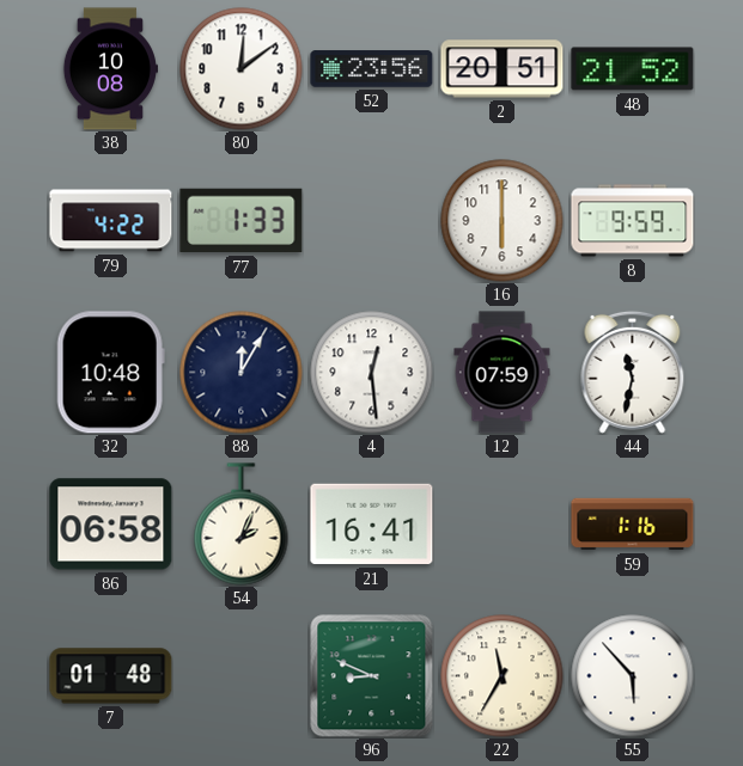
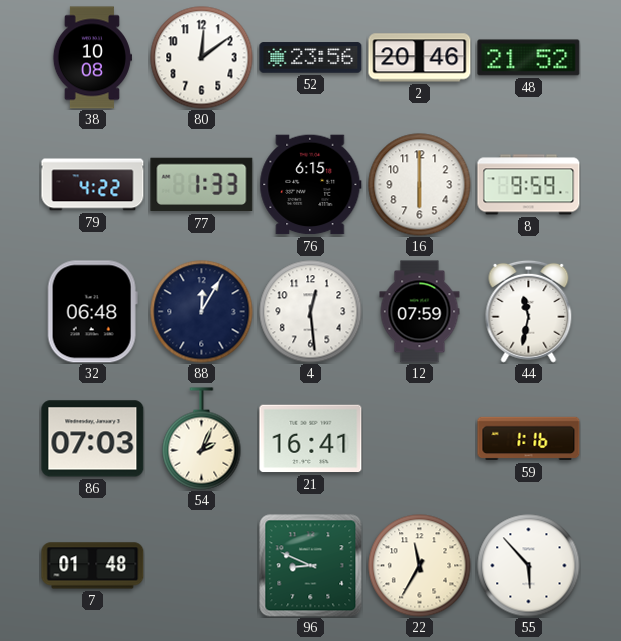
2: 20:51 -> 20:46 (420, 58)
76: none -> 6:15 (311, 185)
32: 10:48 -> 06:48 (92, 312)
86: 06:58 -> 07:03 (93, 439)
